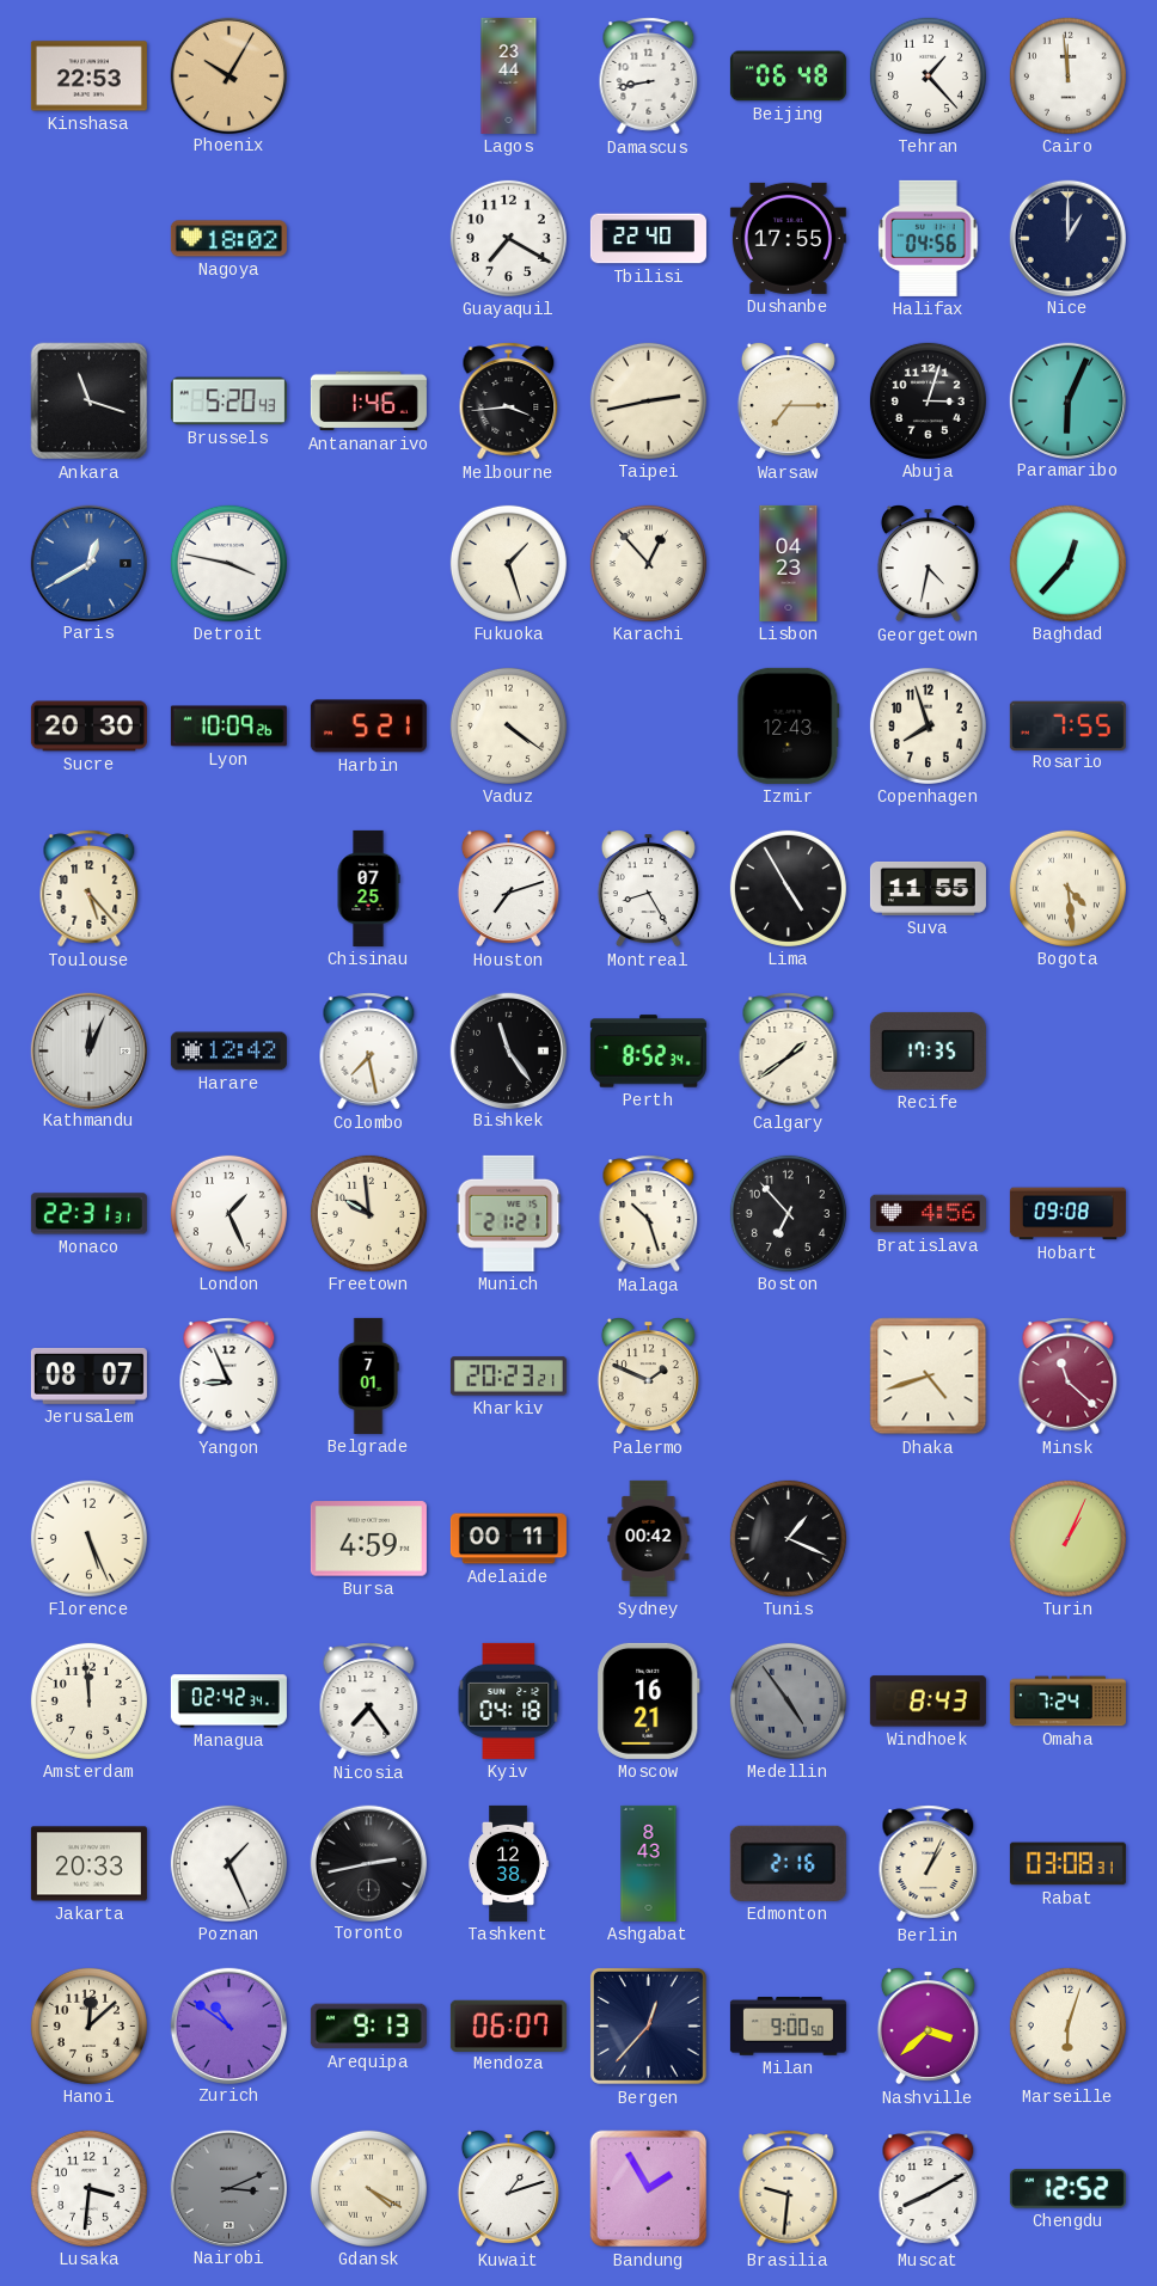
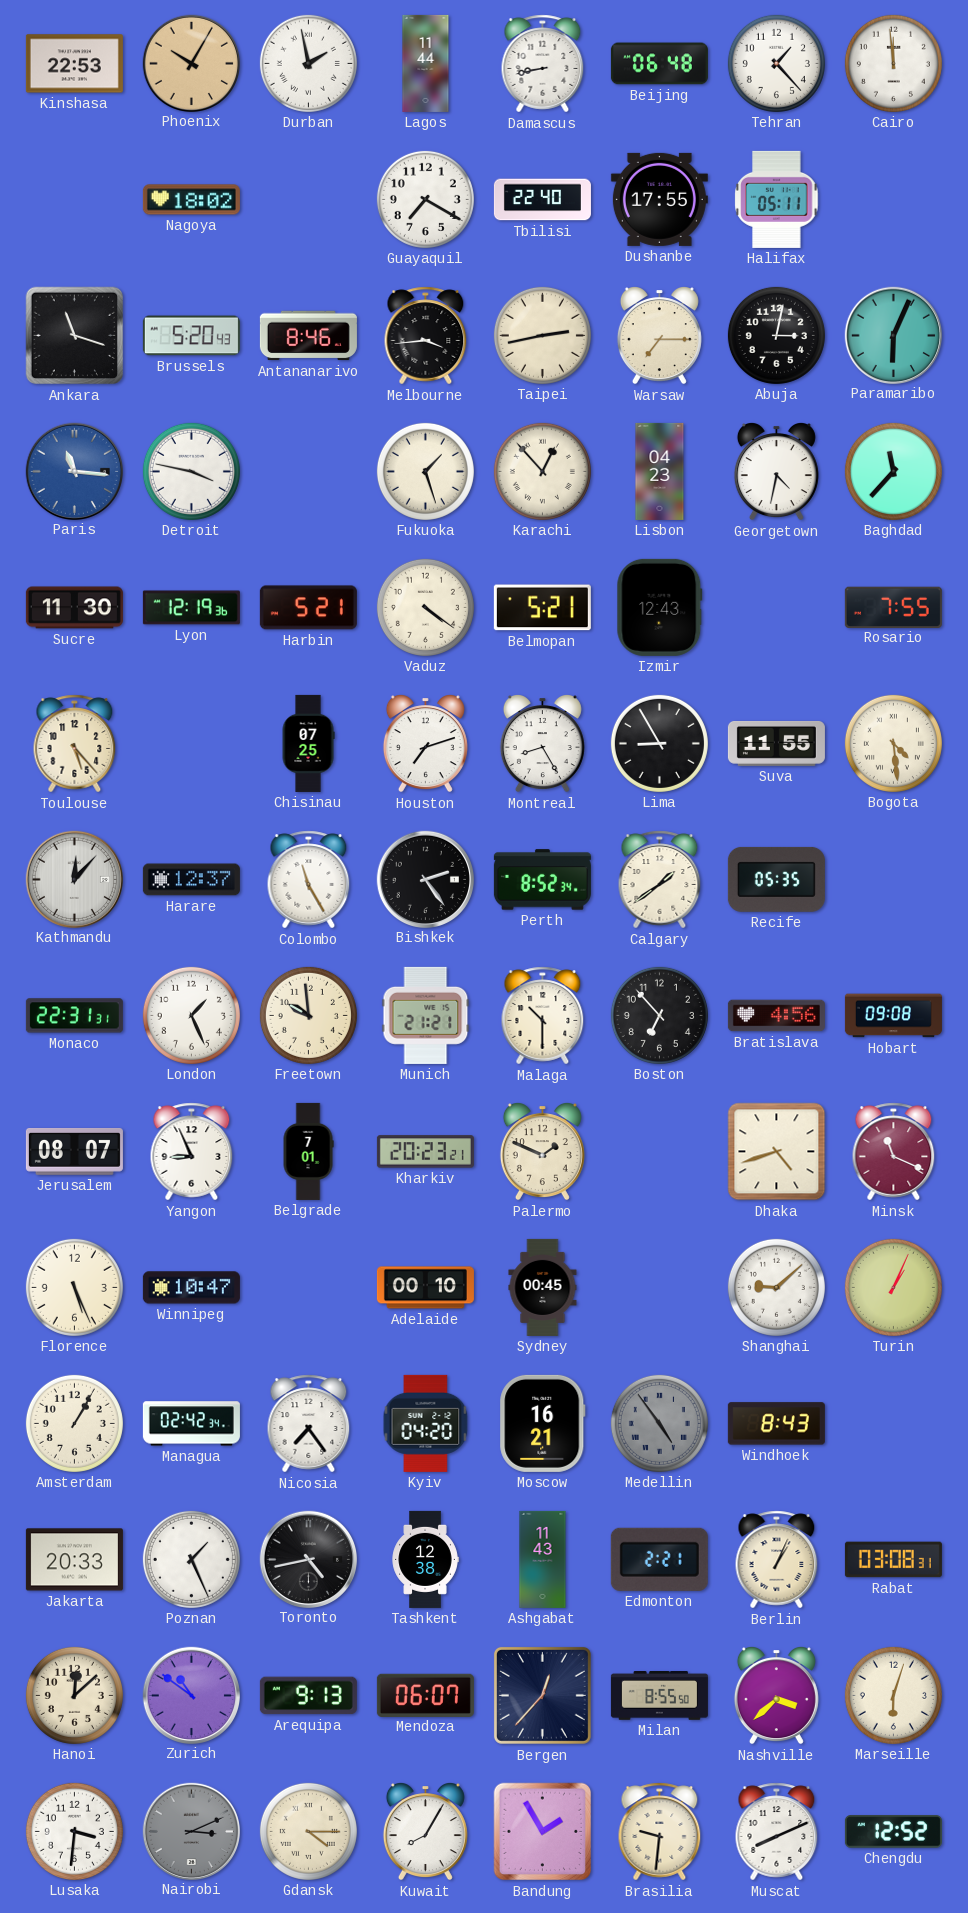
Durban: none -> 1:58 (308, 63)
Lagos: 23:44 -> 11:44 (426, 63)
Halifax: 04:56 -> 05:11 (777, 199)
Nice: 1:00 -> none (1067, 238)
Antananarivo: 1:46 -> 8:46 (308, 336)
Abuja: 3:03 -> 3:02 (776, 335)
Paris: 12:40 -> 11:16 (74, 471)
Baghdad: 12:37 -> 11:37 (893, 471)
Sucre: 20:30 -> 11:30 (74, 608)
Lyon: 10:09 -> 12:19 (191, 608)
Belmopan: none -> 5:21 (542, 608)
Copenhagen: 7:57 -> none (928, 725)
Lima: 4:55 -> 8:55 (659, 743)
Kathmandu: 12:04 -> 12:07 (74, 879)
Harare: 12:42 -> 12:37 (191, 880)
Colombo: 7:28 -> 11:25 (309, 880)
Bishkek: 11:24 -> 2:24 (425, 879)
Recife: 17:35 -> 05:35 (776, 879)
Malaga: 10:27 -> 10:30 (543, 1016)
Minsk: 11:22 -> 11:19 (894, 1152)
Winnipeg: none -> 10:47 (191, 1288)
Bursa: 4:59 -> none (368, 1539)
Adelaide: 00:11 -> 00:10 (425, 1288)
Sydney: 00:42 -> 00:45 (543, 1287)
Tunis: 1:19 -> none (788, 1538)
Shanghai: none -> 9:08 (776, 1287)
Amsterdam: 11:59 -> 1:05 (74, 1423)
Kyiv: 04:18 -> 04:20 (426, 1423)
Omaha: 7:24 -> none (1067, 1702)
Toronto: 2:43 -> 4:43 (308, 1559)
Ashgabat: 8:43 -> 11:43 (543, 1559)
Edmonton: 2:16 -> 2:21 (659, 1559)
Milan: 9:00 -> 8:55 (659, 1696)
Gdansk: 4:20 -> 4:15 (308, 1831)
Kuwait: 1:12 -> 8:05 (425, 1832)
Muscat: 8:10 -> 8:11 (777, 1832)
